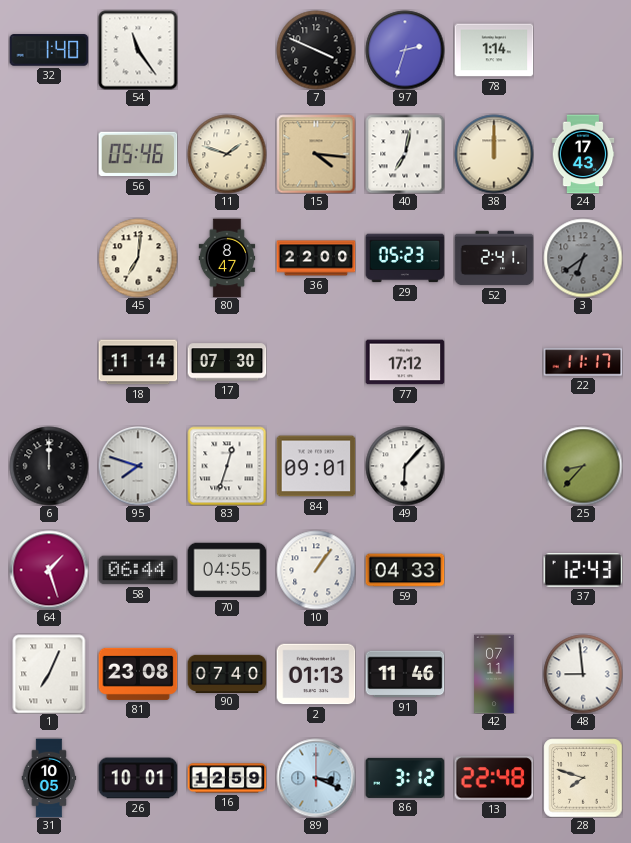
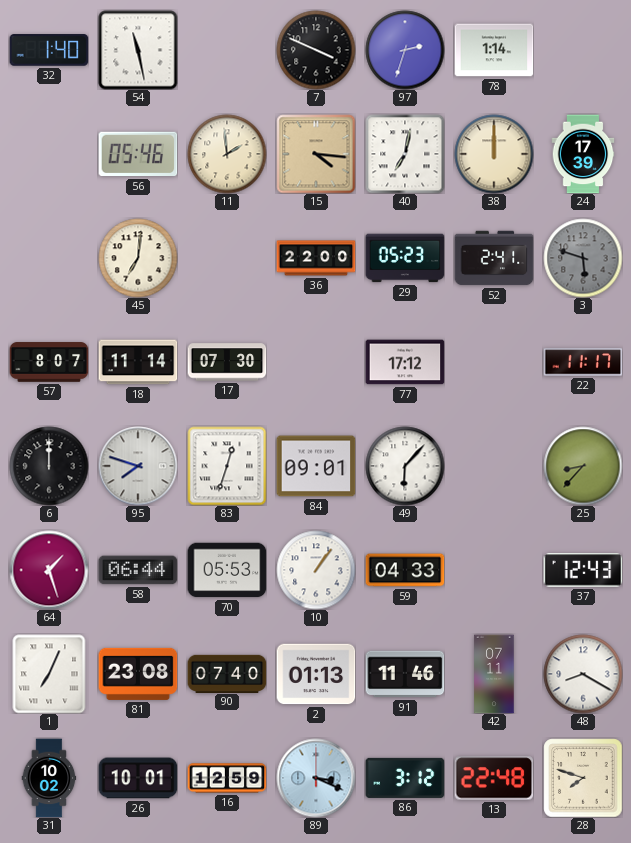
54: 11:24 -> 11:28 (138, 50)
11: 1:48 -> 1:59 (227, 154)
24: 17:43 -> 17:39 (583, 154)
80: 8:47 -> none (227, 258)
3: 6:39 -> 5:48 (583, 258)
57: none -> 8:07 (49, 362)
70: 04:55 -> 05:53 (227, 570)
48: 8:59 -> 8:20 (583, 674)
31: 10:05 -> 10:02 (49, 778)
